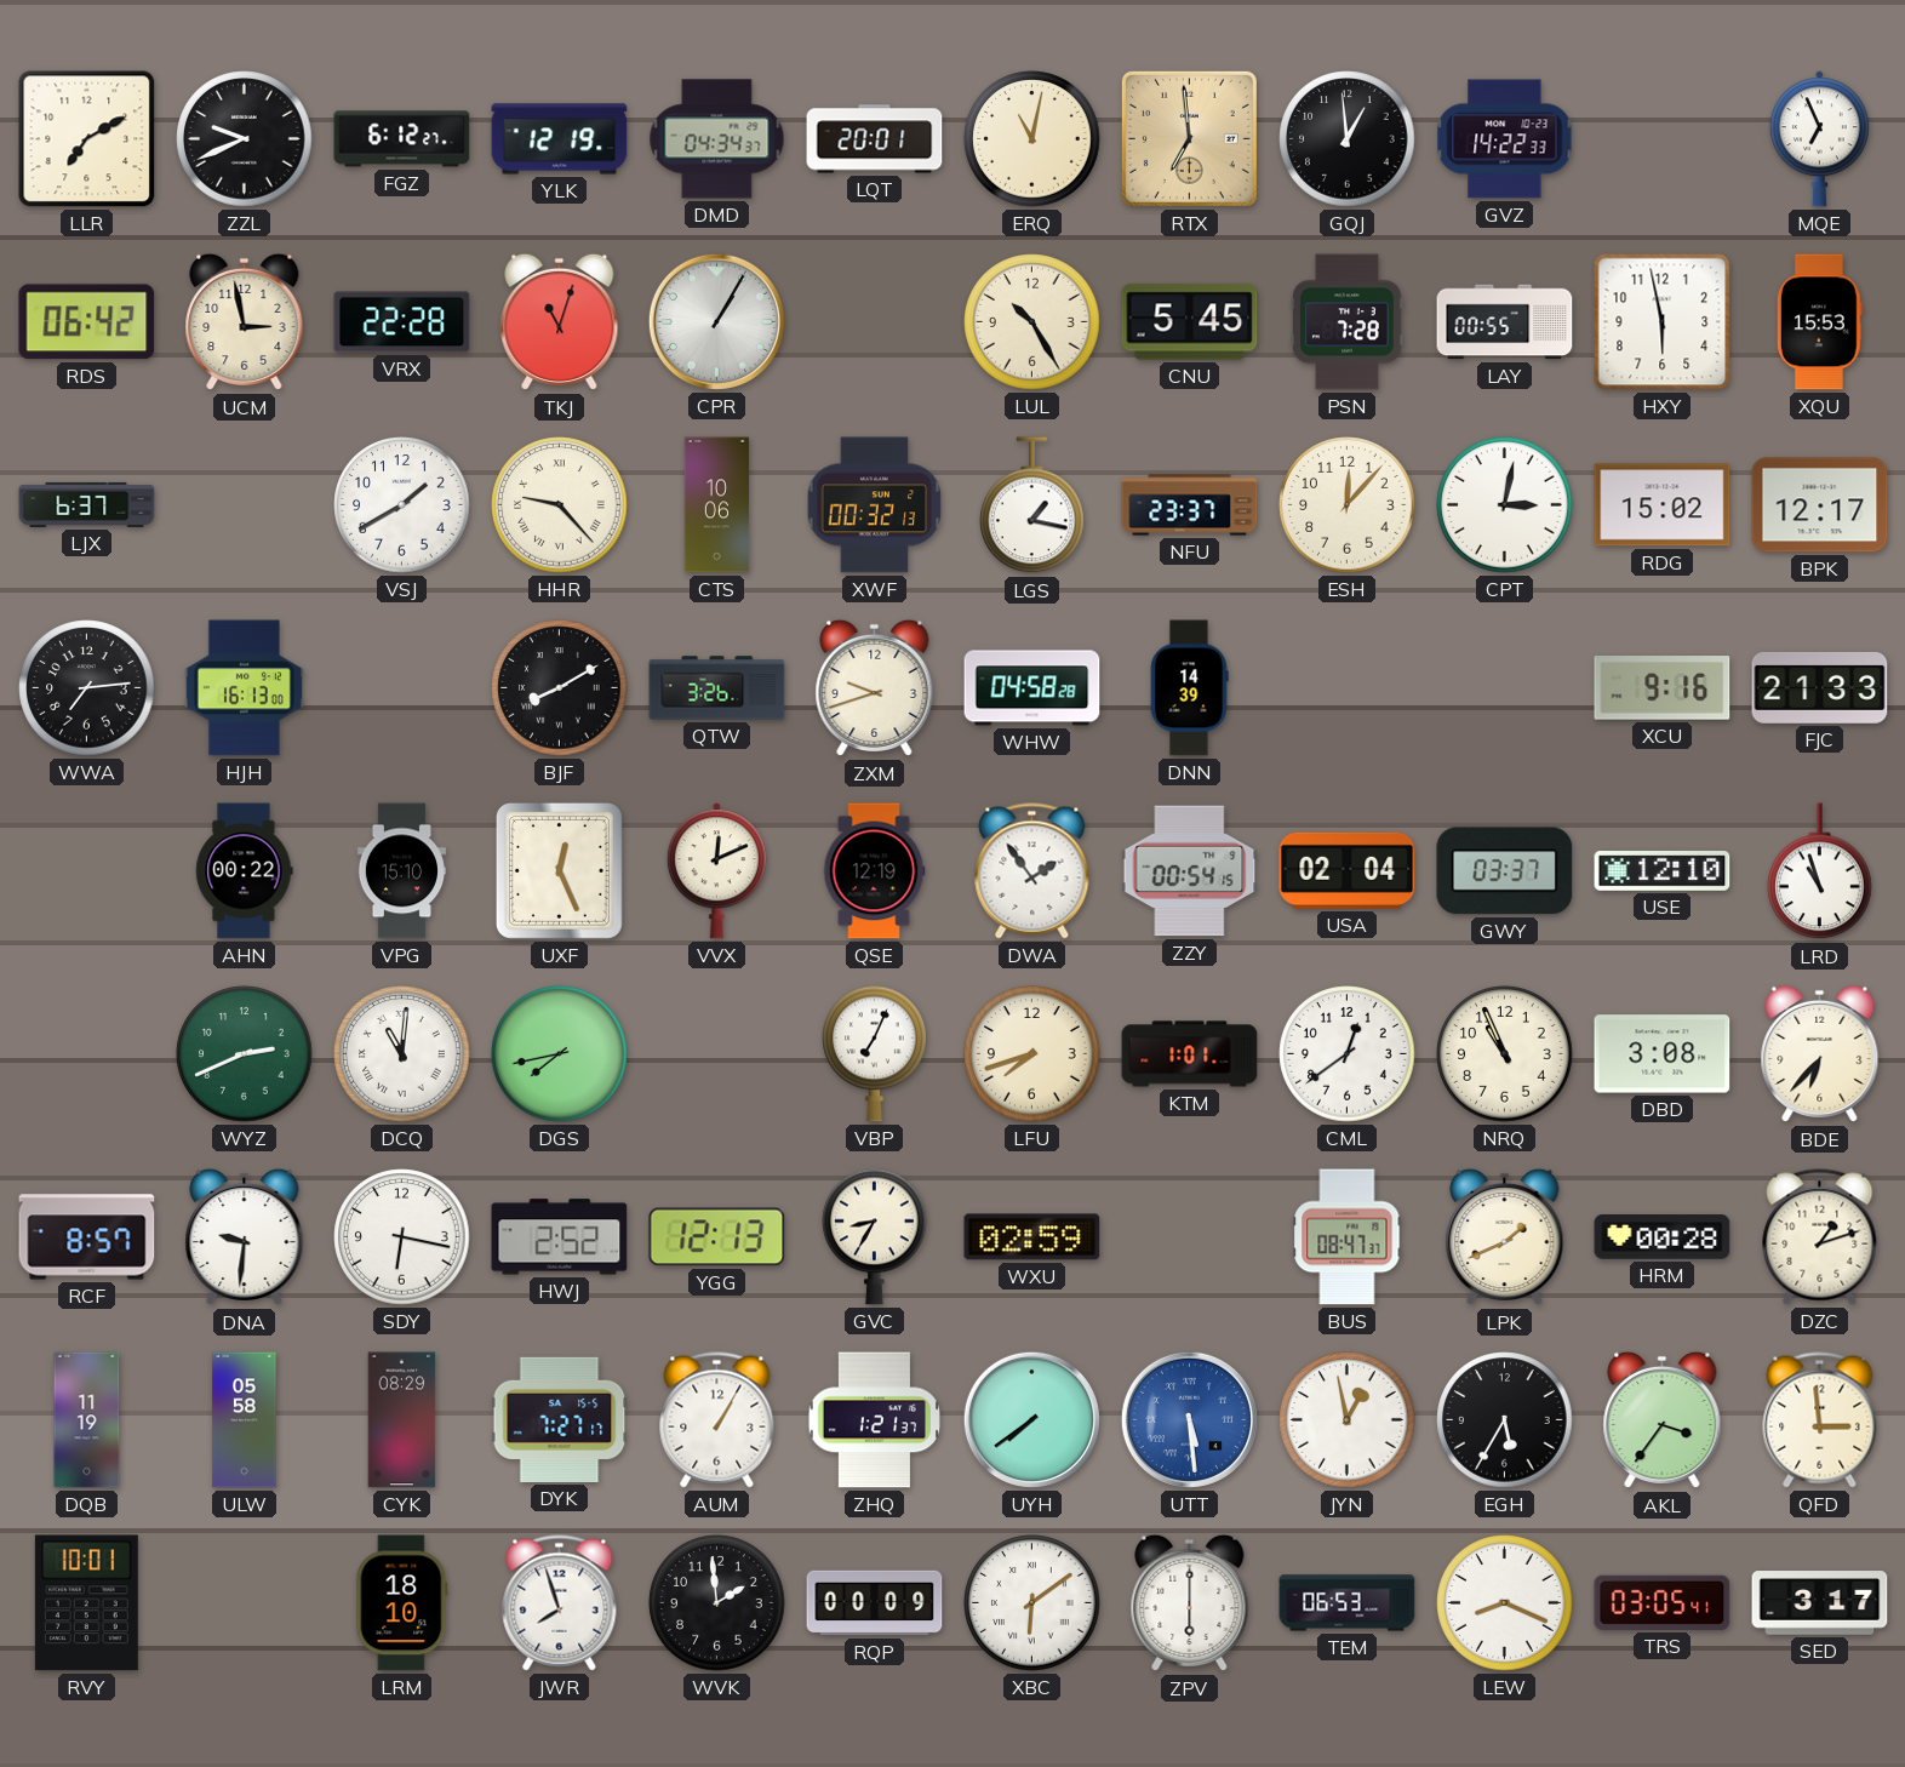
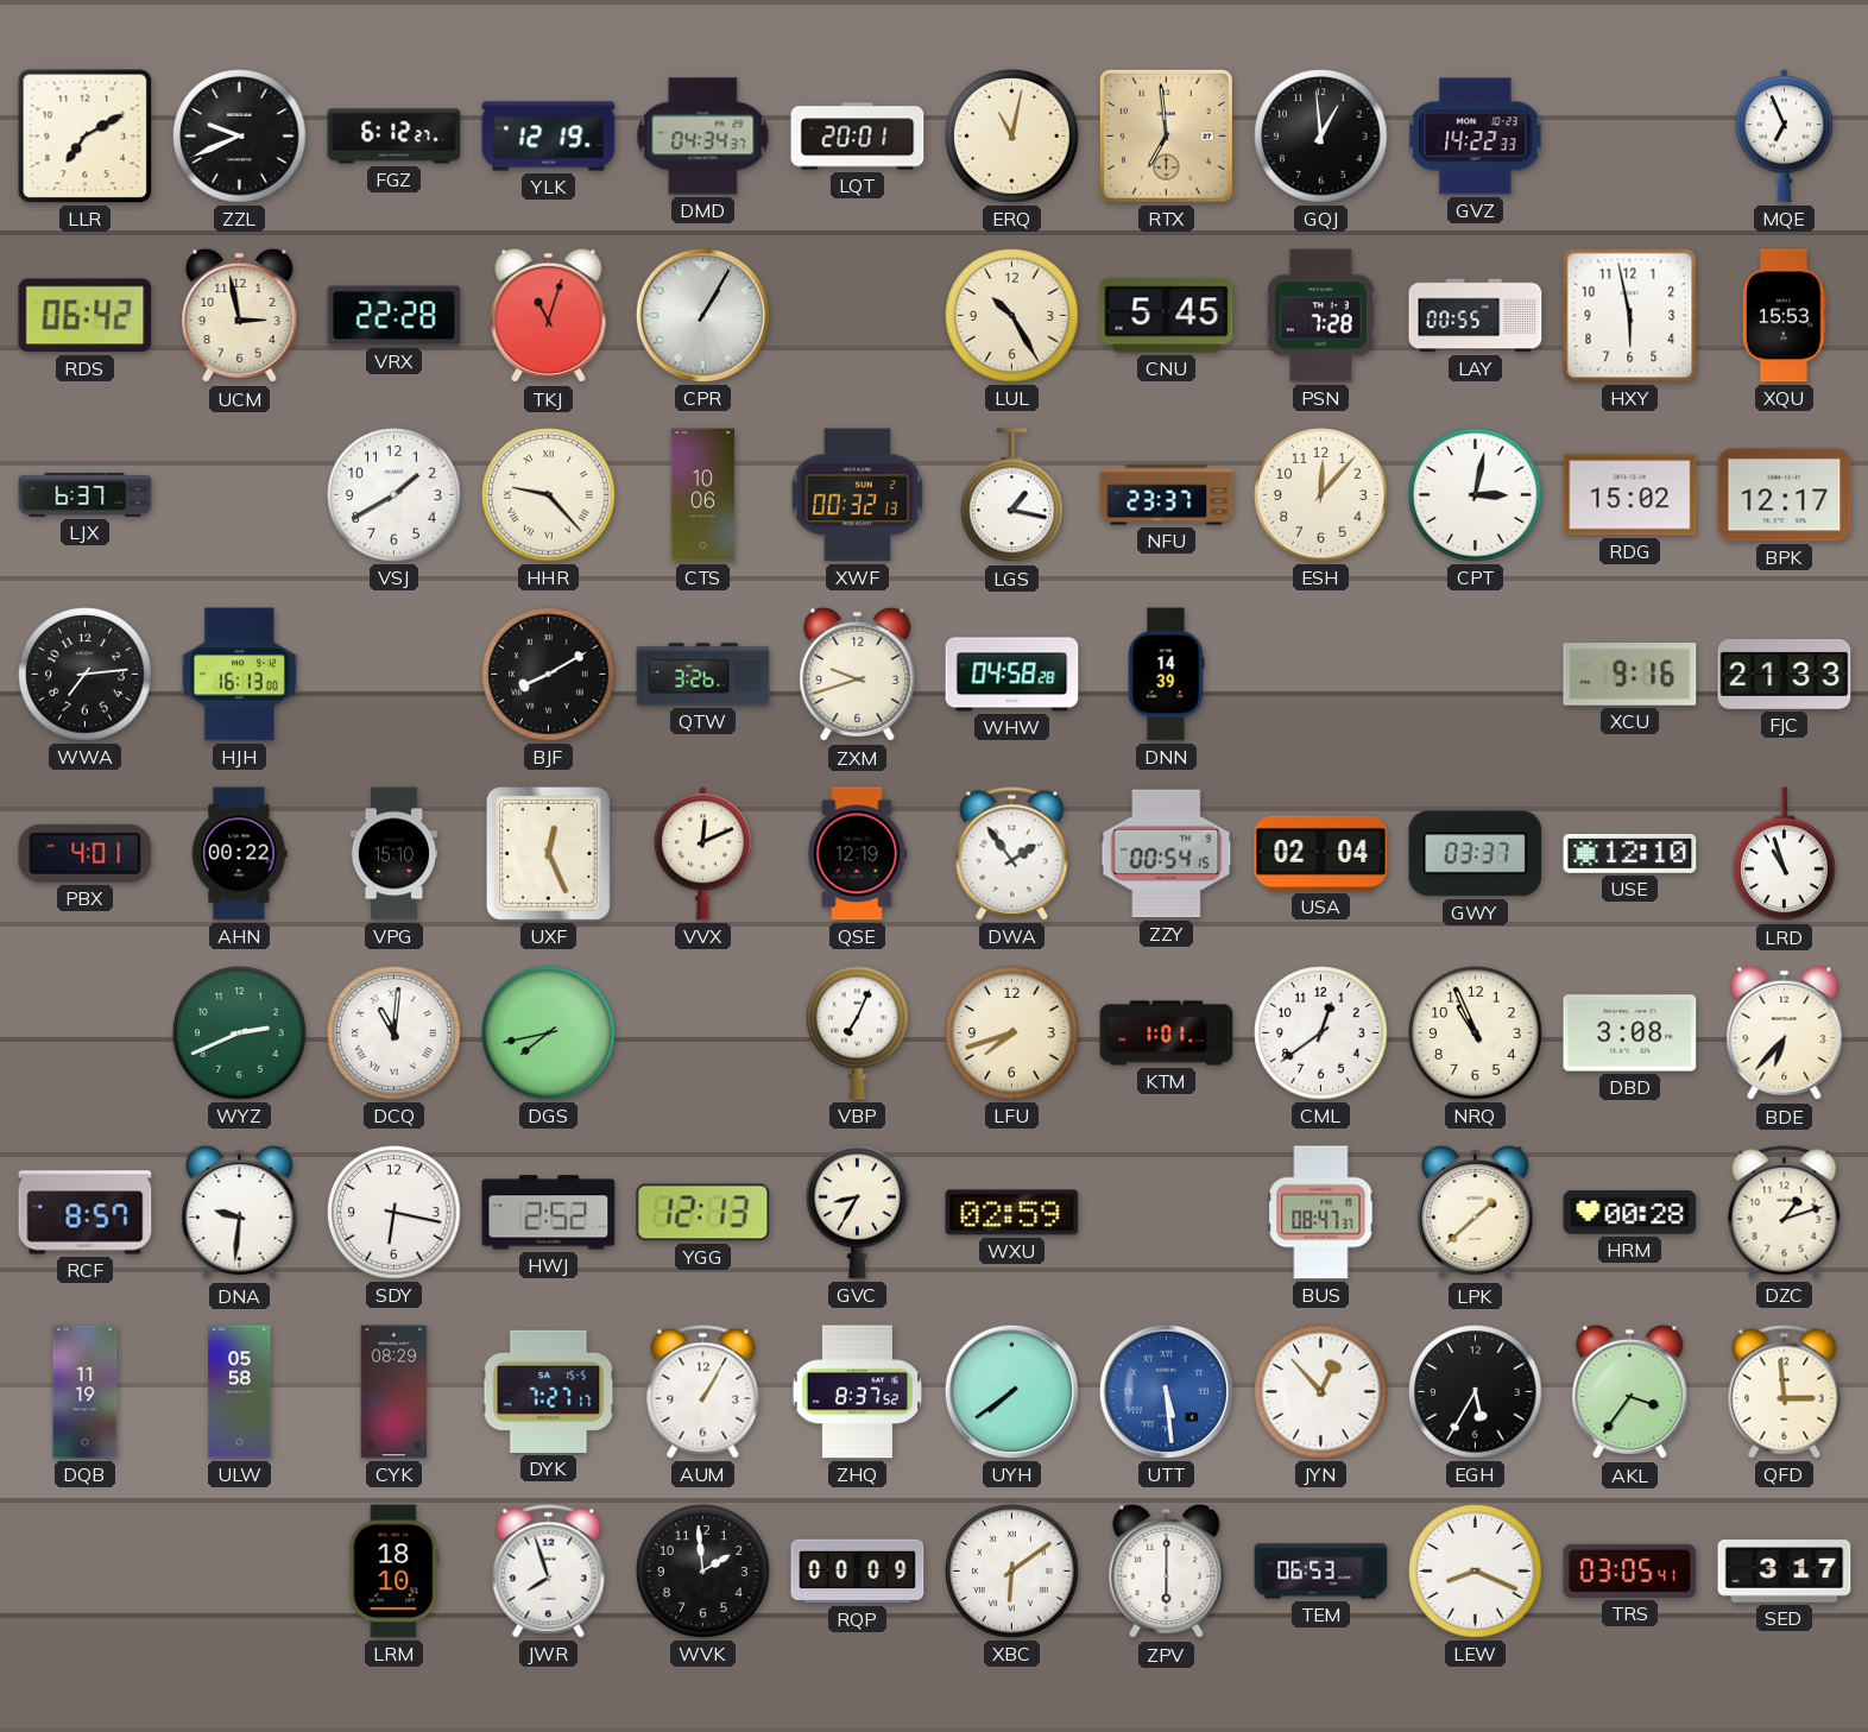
PBX: none -> 4:01 (86, 853)
LPK: 1:41 -> 1:38 (1476, 1213)
ZHQ: 1:21 -> 8:37 (857, 1392)
JYN: 12:58 -> 12:53 (1321, 1392)
RVY: 10:01 -> none (86, 1603)
